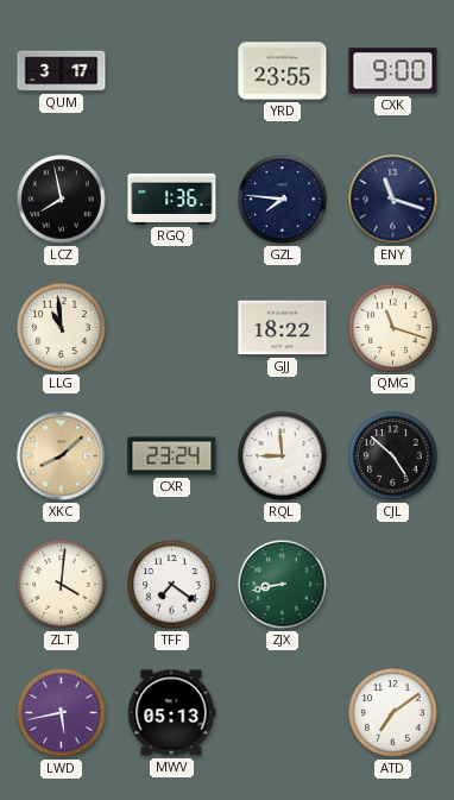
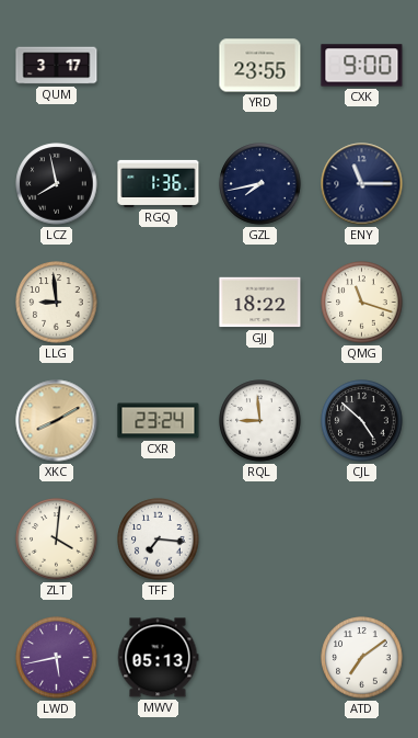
GZL: 7:46 -> 7:43 (260, 184)
ENY: 11:18 -> 11:15 (362, 184)
LLG: 10:59 -> 8:59 (57, 303)
XKC: 8:08 -> 8:10 (57, 421)
TFF: 7:21 -> 7:16 (159, 540)
ZJX: 8:43 -> none (283, 585)
